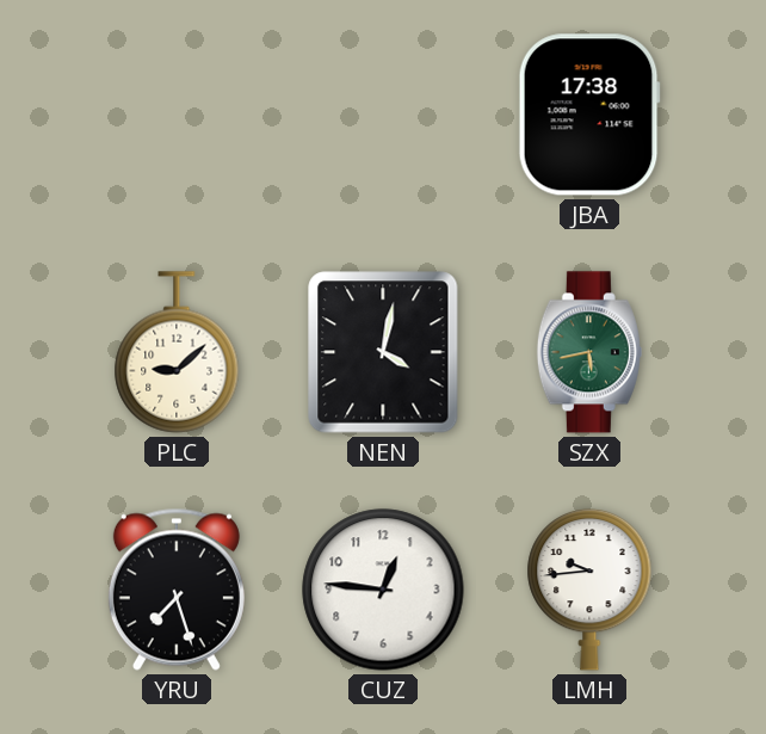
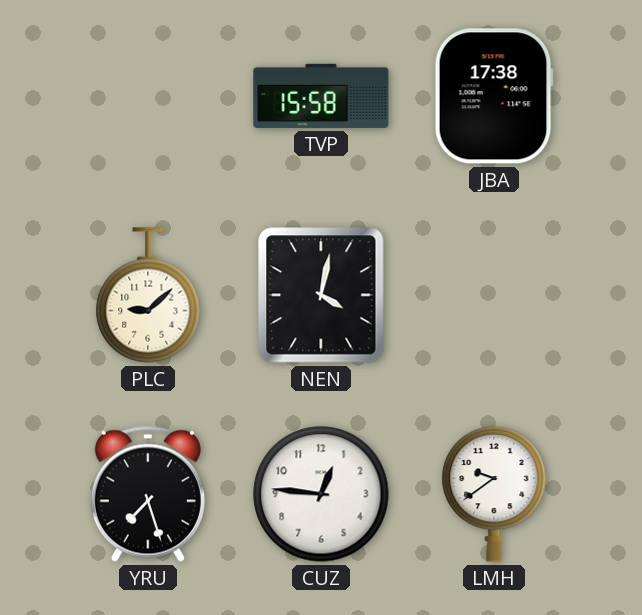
TVP: none -> 15:58 (321, 96)
SZX: 5:43 -> none (589, 352)
LMH: 9:44 -> 9:39 (494, 494)
